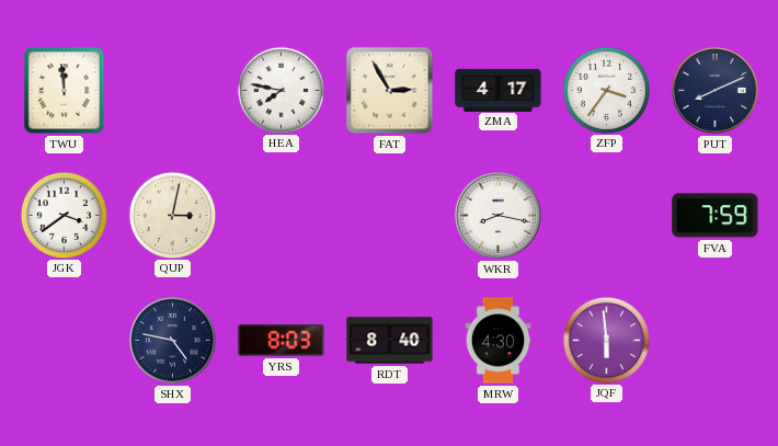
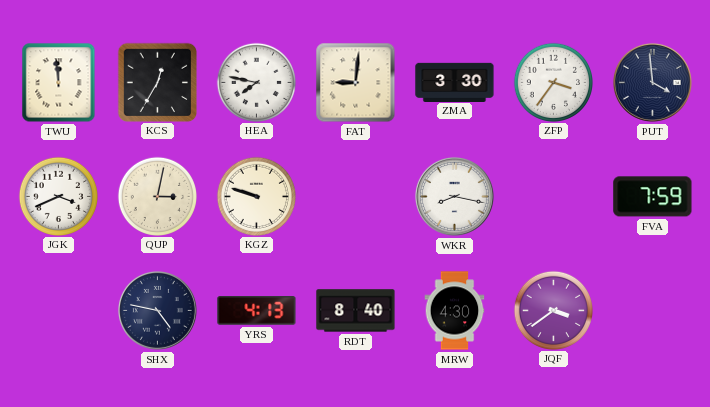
KCS: none -> 12:35 (157, 82)
FAT: 2:55 -> 9:01 (356, 83)
ZMA: 4:17 -> 3:30 (455, 82)
PUT: 8:11 -> 3:59 (652, 82)
JGK: 3:39 -> 3:41 (58, 196)
KGZ: none -> 9:48 (256, 196)
YRS: 8:03 -> 4:13 (257, 311)
JQF: 5:59 -> 3:39 (553, 310)
